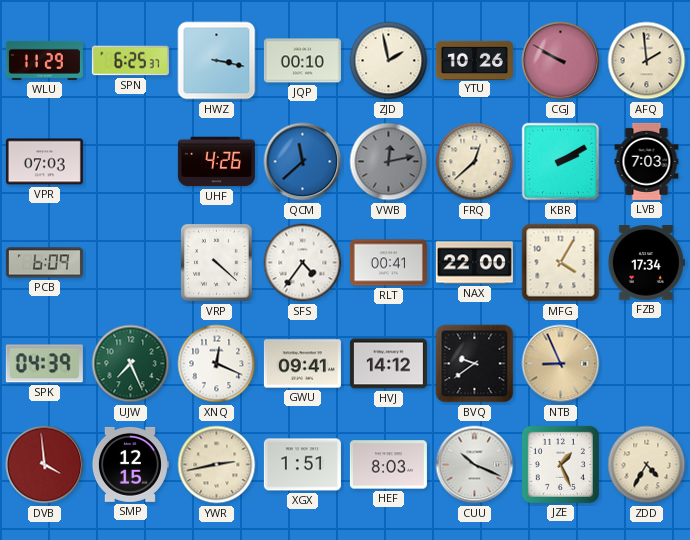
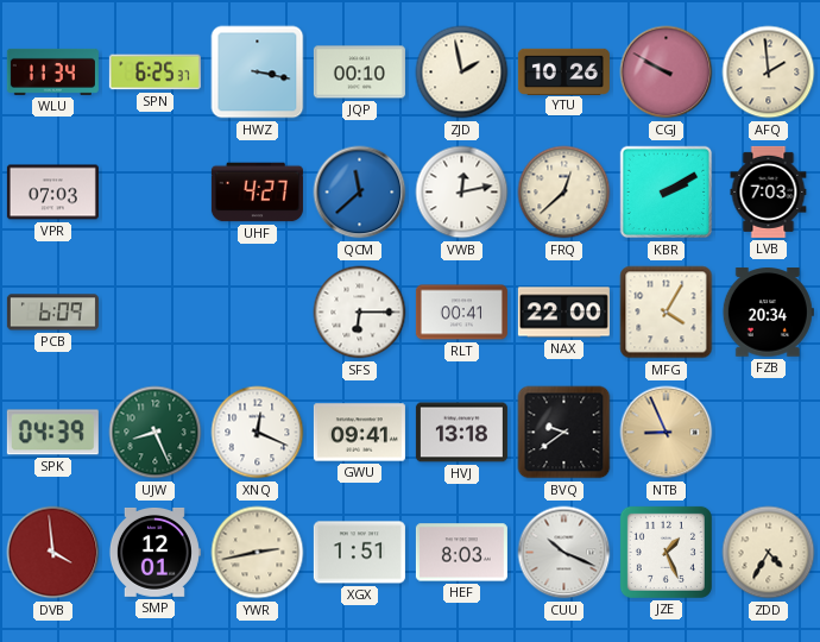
WLU: 11:29 -> 11:34 (52, 71)
UHF: 4:26 -> 4:27 (257, 193)
VWB dial: grey -> white (462, 193)
VRP: 4:22 -> none (217, 263)
SFS: 4:36 -> 6:15 (360, 313)
FZB: 17:34 -> 20:34 (768, 313)
UJW: 7:26 -> 8:26 (156, 433)
HVJ: 14:12 -> 13:18 (461, 433)
SMP: 12:15 -> 12:01 (154, 552)
